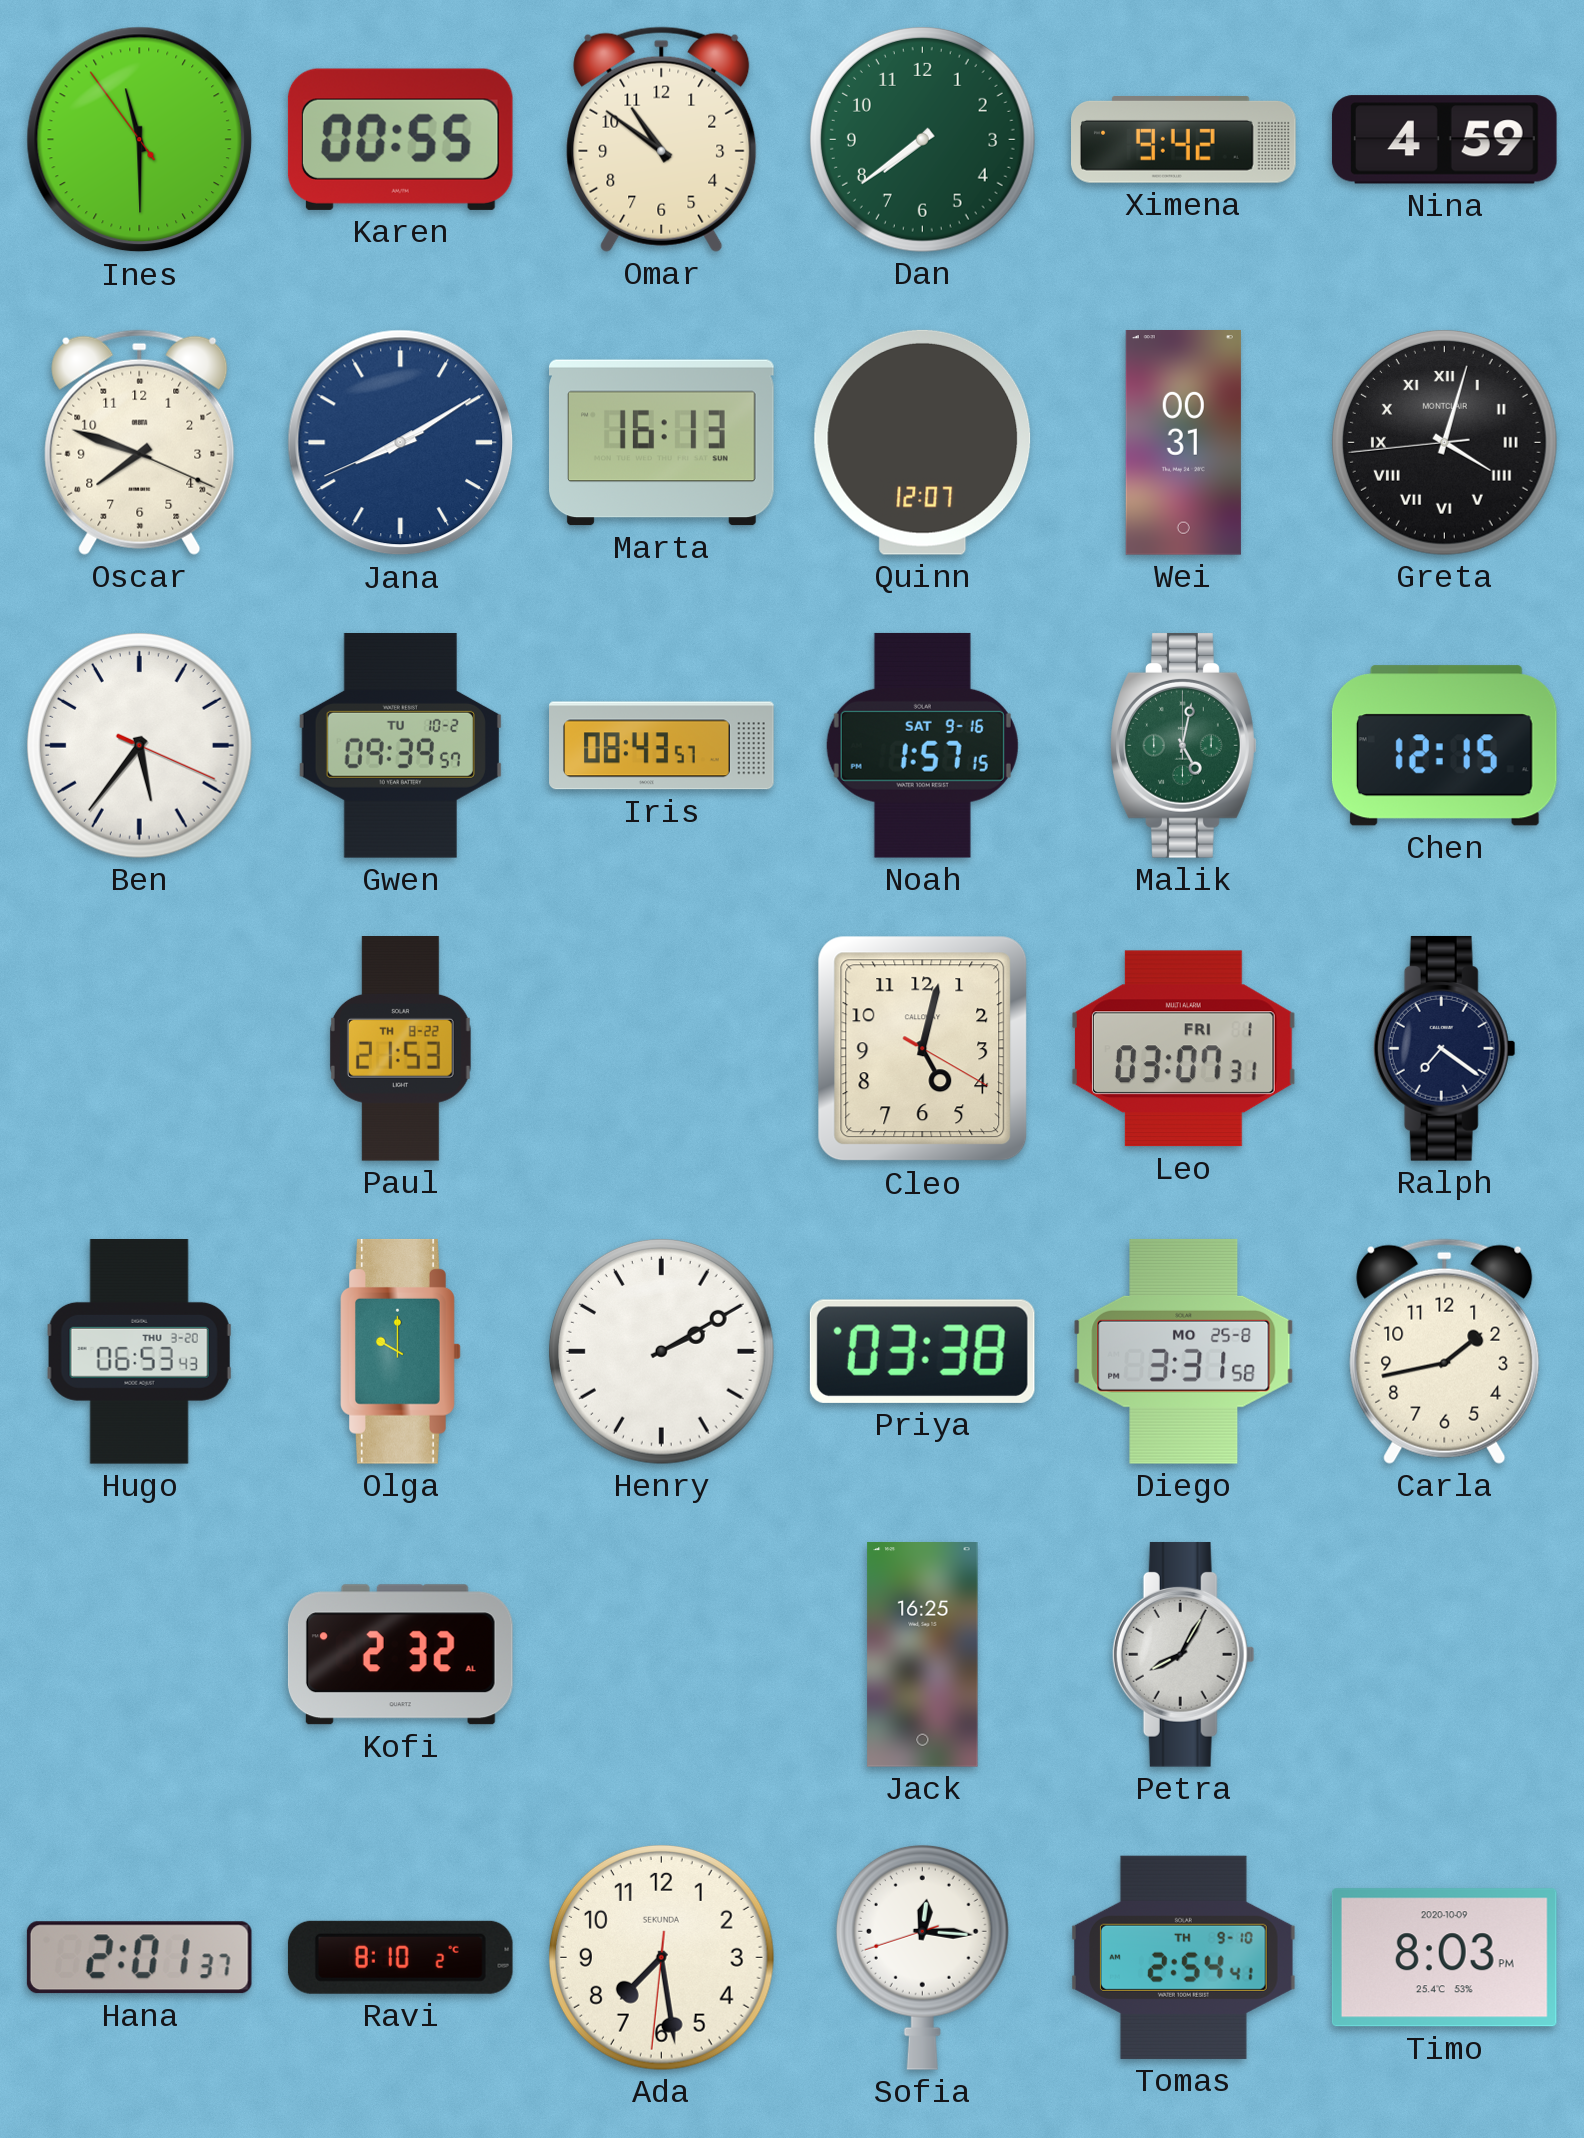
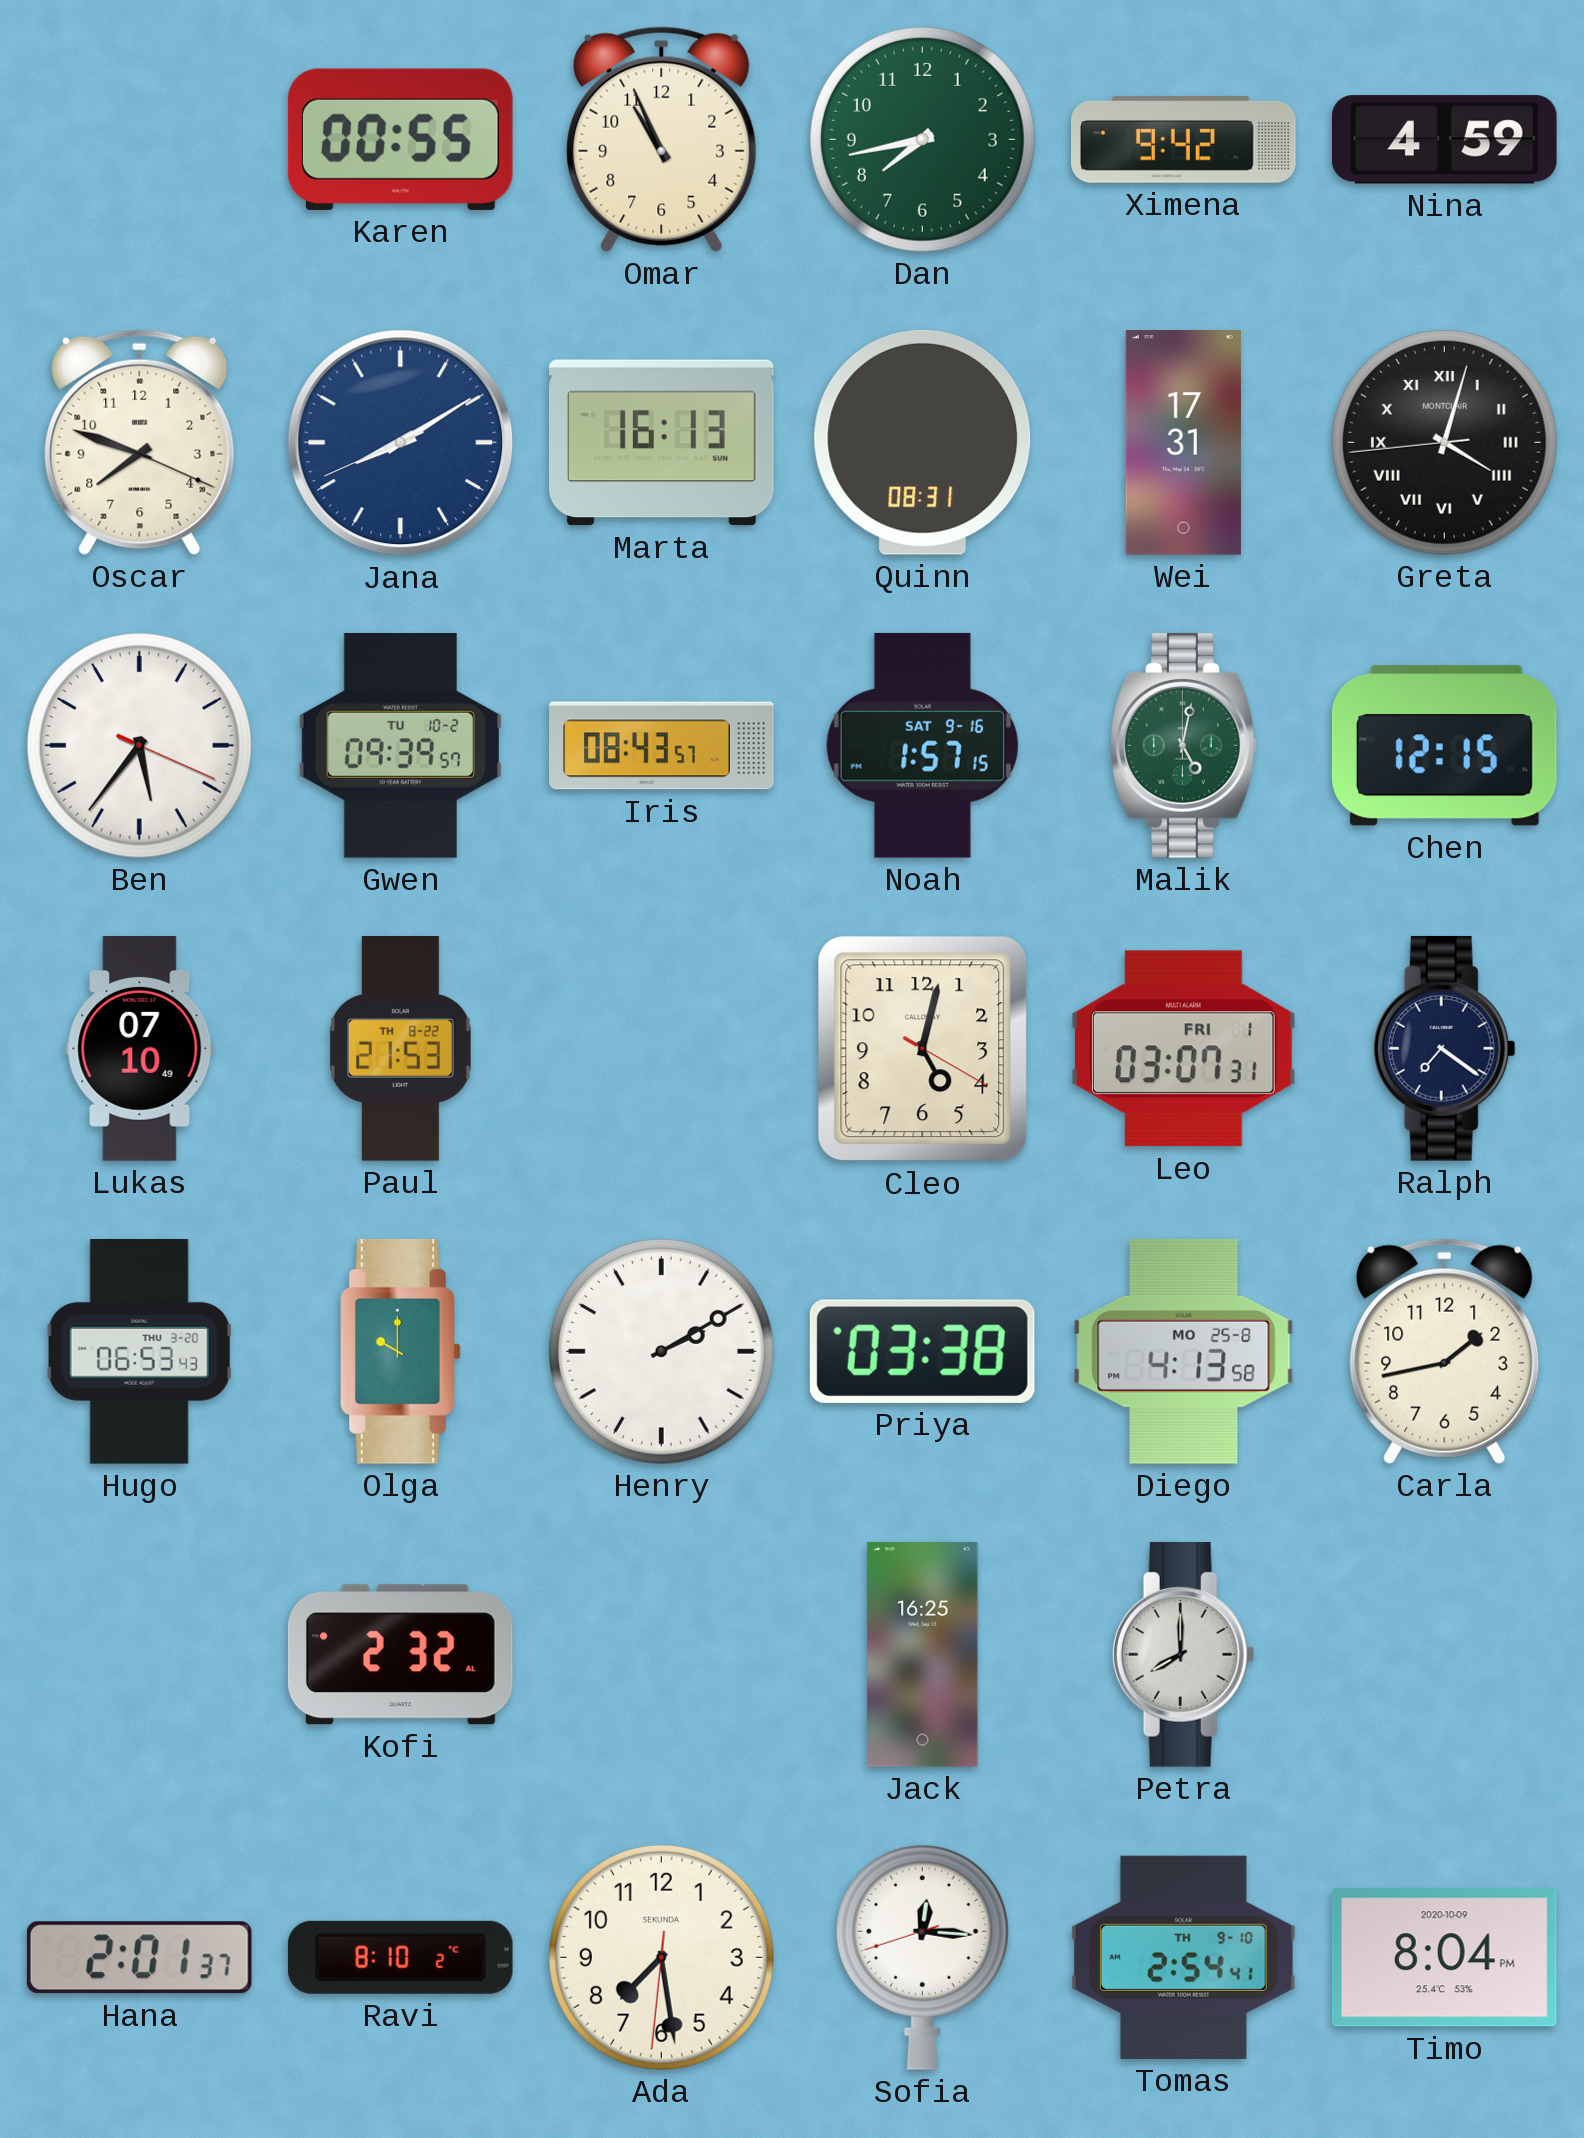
Ines: 11:29 -> none (140, 140)
Omar: 10:51 -> 10:56 (662, 139)
Dan: 7:39 -> 7:43 (922, 139)
Quinn: 12:07 -> 08:31 (923, 442)
Wei: 00:31 -> 17:31 (1183, 443)
Lukas: none -> 07:10 (140, 1049)
Diego: 3:31 -> 4:13 (1184, 1351)
Petra: 8:05 -> 8:00 (1183, 1654)
Timo: 8:03 -> 8:04 (1444, 1958)
